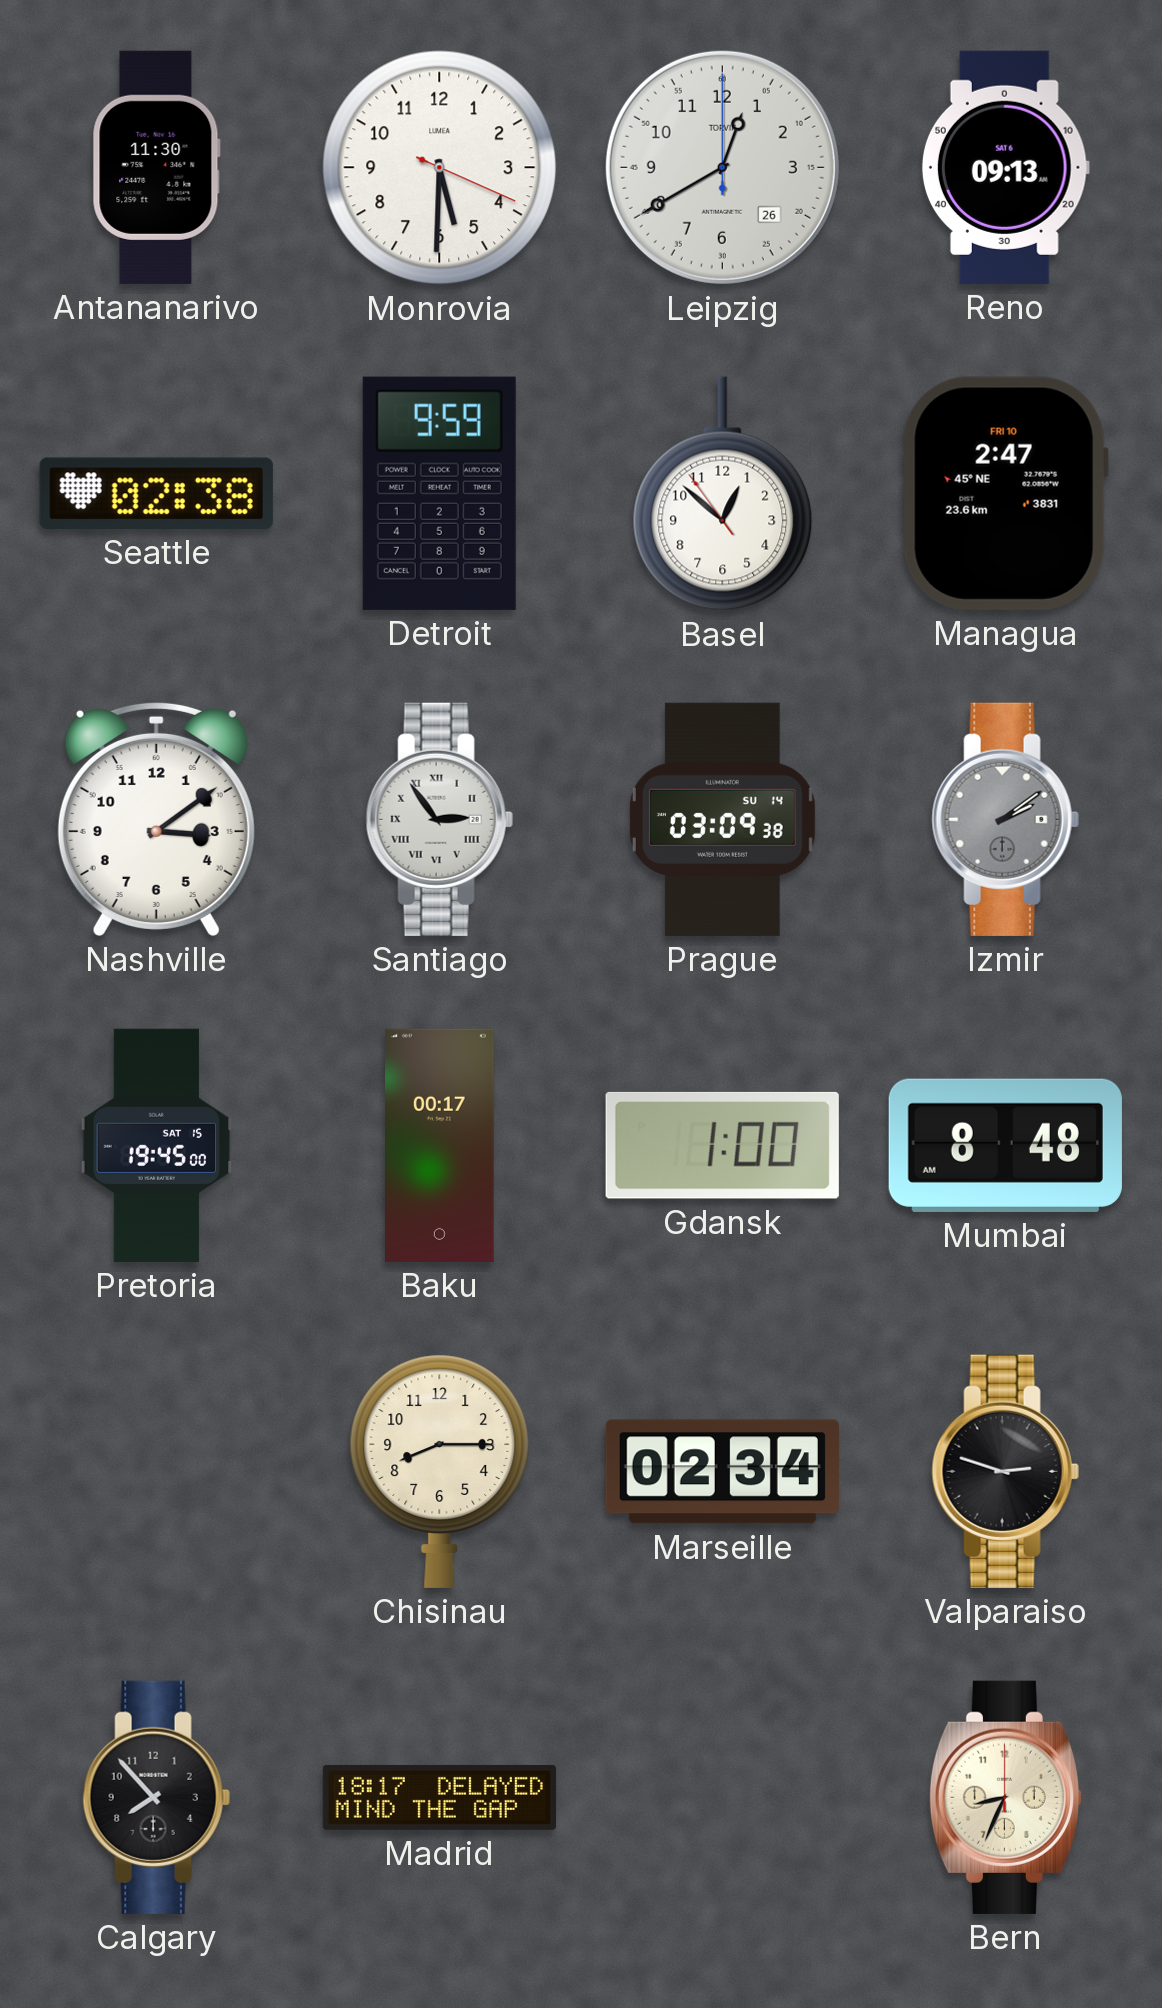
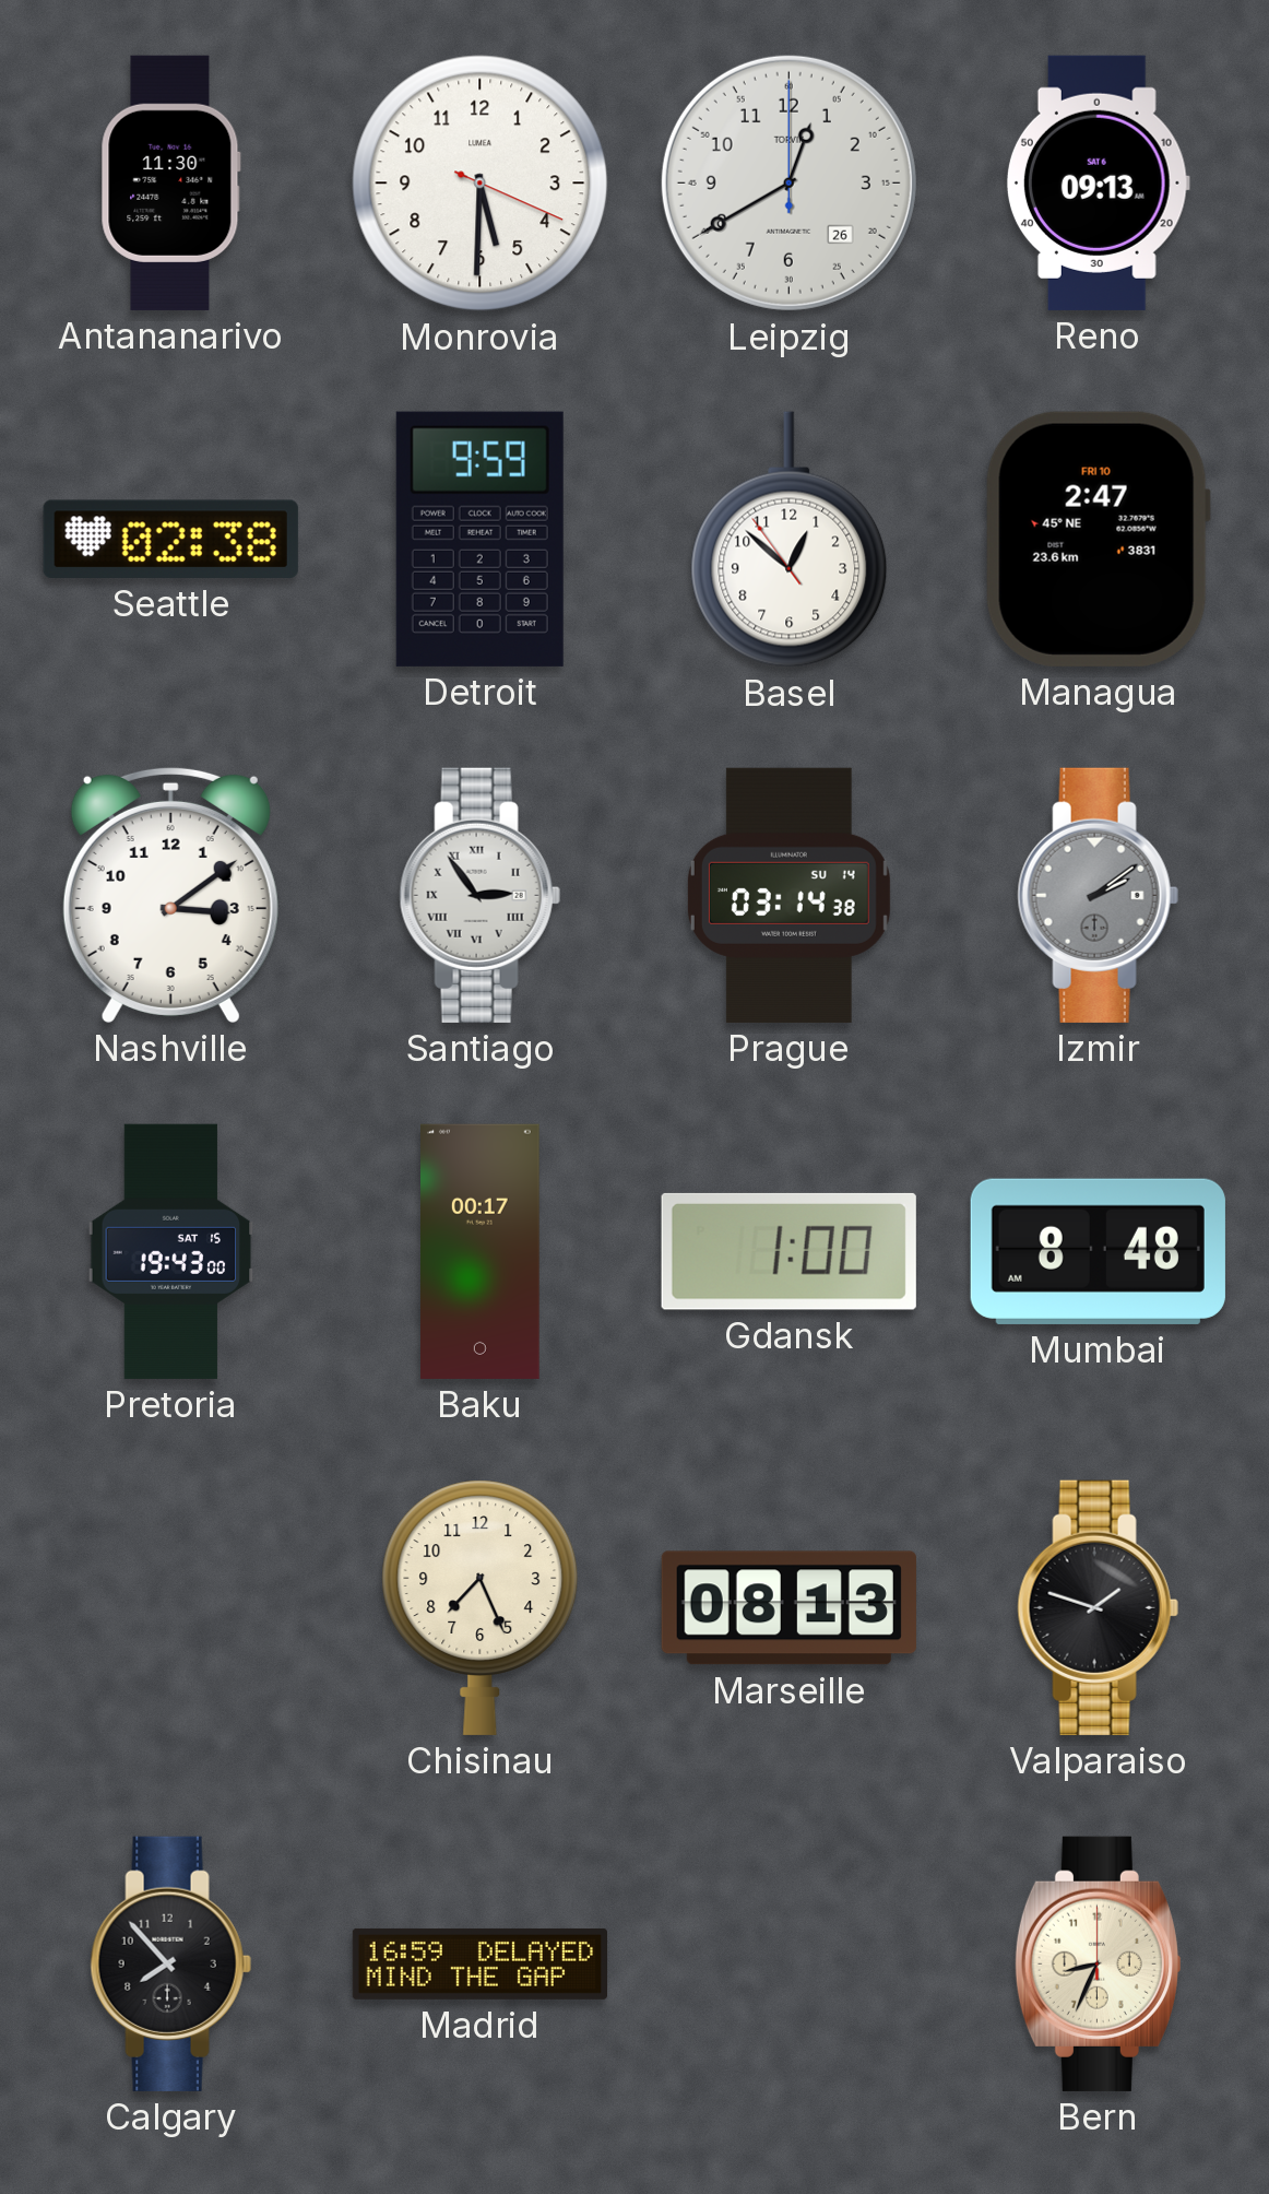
Prague: 03:09 -> 03:14 (788, 895)
Pretoria: 19:45 -> 19:43 (171, 1251)
Chisinau: 8:15 -> 7:26 (481, 1607)
Marseille: 02:34 -> 08:13 (788, 1608)
Valparaiso: 2:48 -> 1:48 (1098, 1607)
Madrid: 18:17 -> 16:59 (479, 1963)
